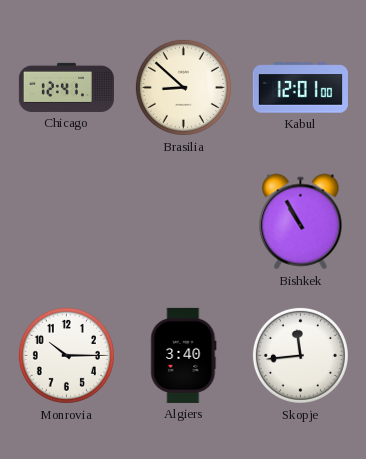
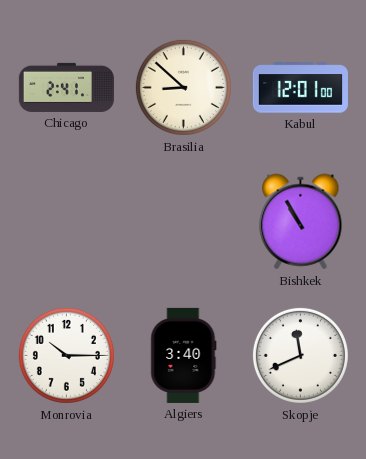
Chicago: 12:41 -> 2:41 (66, 87)
Skopje: 11:44 -> 11:41 (300, 355)
